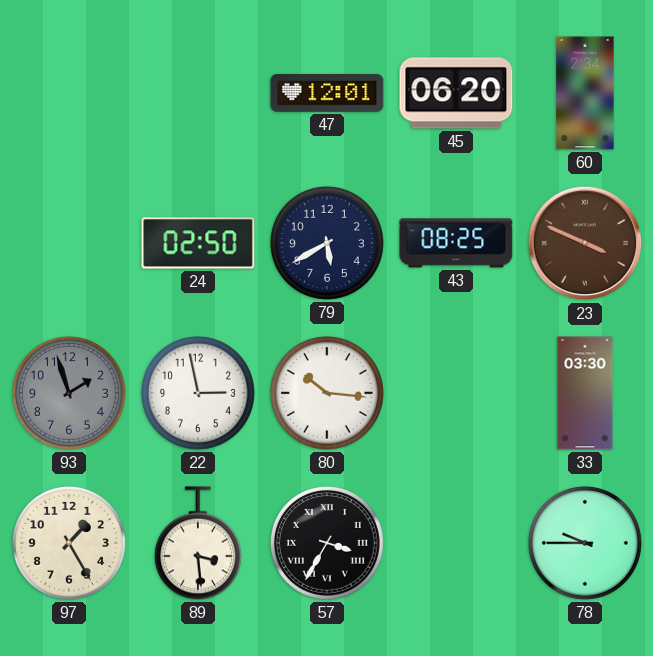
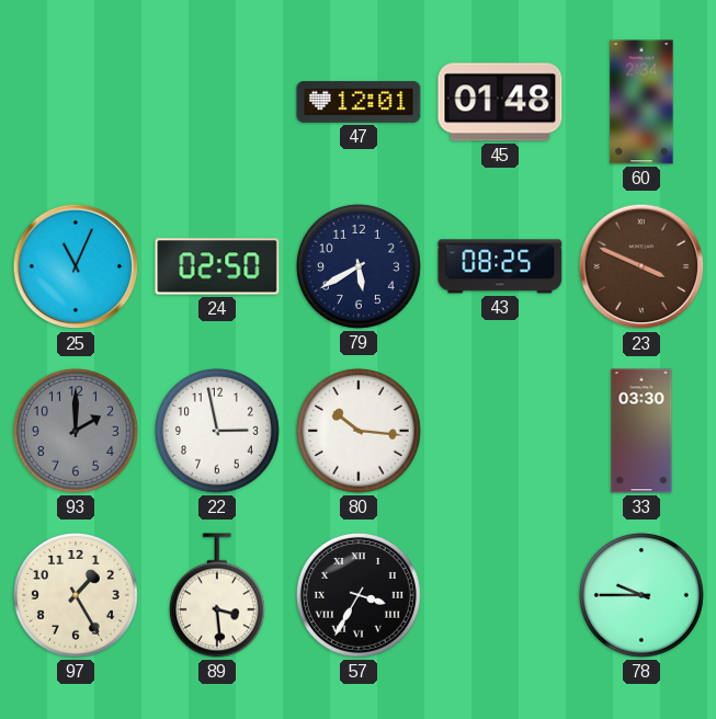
45: 06:20 -> 01:48 (500, 102)
25: none -> 11:04 (76, 266)
93: 1:57 -> 2:00 (76, 431)
